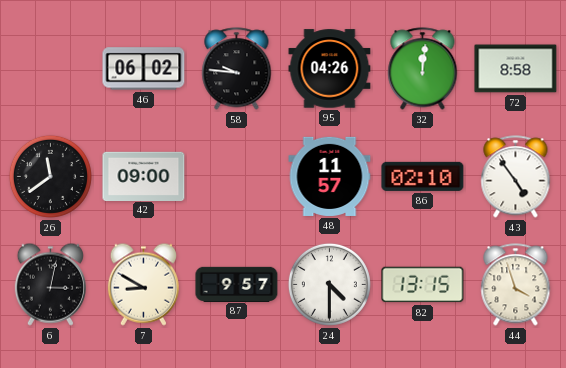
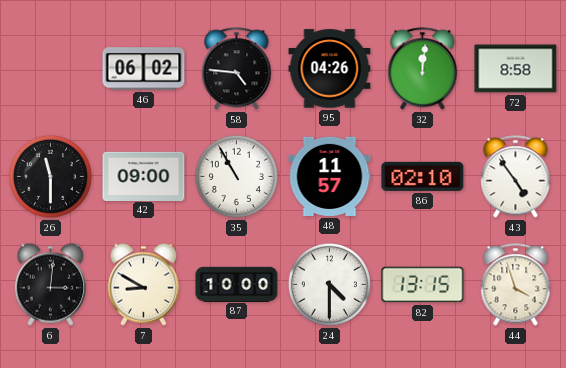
58: 9:46 -> 4:46 (237, 69)
26: 11:39 -> 11:30 (50, 176)
35: none -> 10:55 (236, 176)
6: 3:02 -> 3:01 (50, 284)
87: 9:57 -> 10:00 (237, 284)
